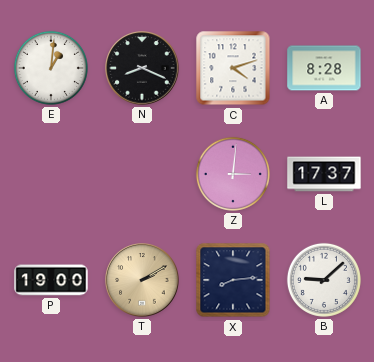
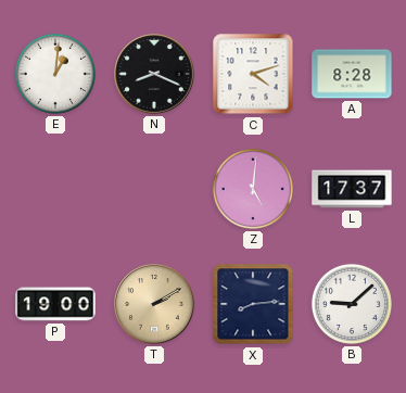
Z: 3:01 -> 5:01 (253, 189)
